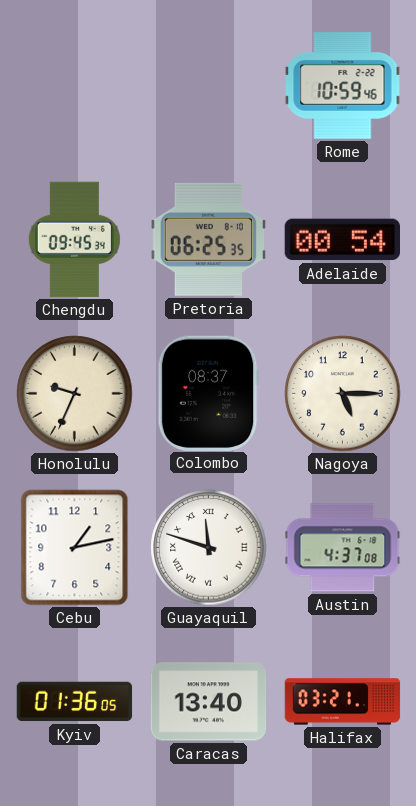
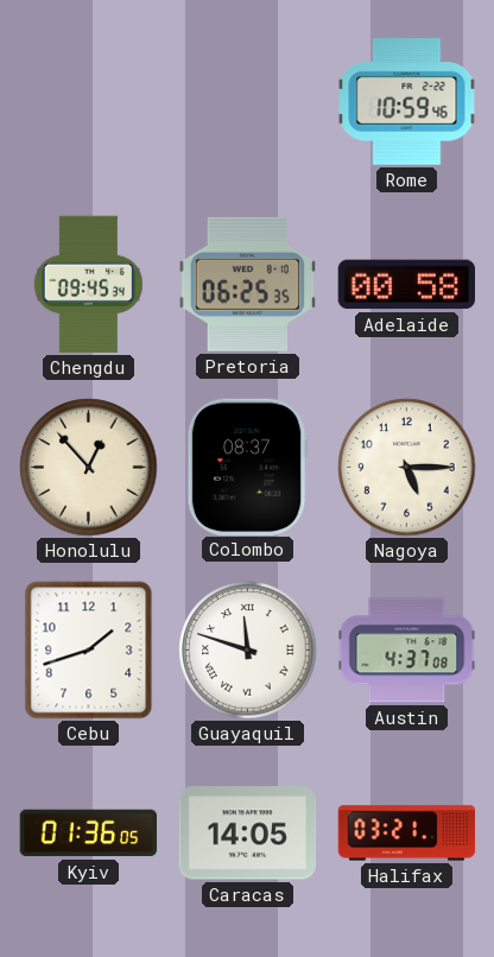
Adelaide: 00:54 -> 00:58 (406, 285)
Honolulu: 9:34 -> 12:53 (89, 468)
Cebu: 1:13 -> 1:42 (89, 651)
Caracas: 13:40 -> 14:05 (248, 834)
